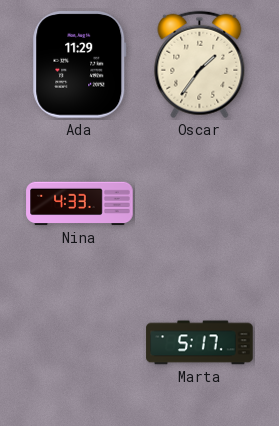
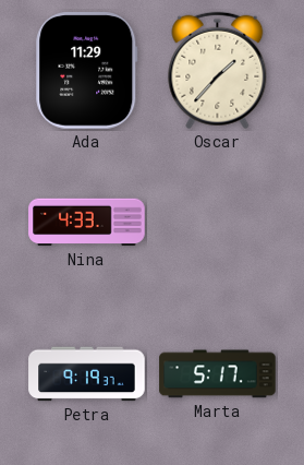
Oscar: 1:36 -> 1:37 (218, 71)
Petra: none -> 9:19 (87, 374)
